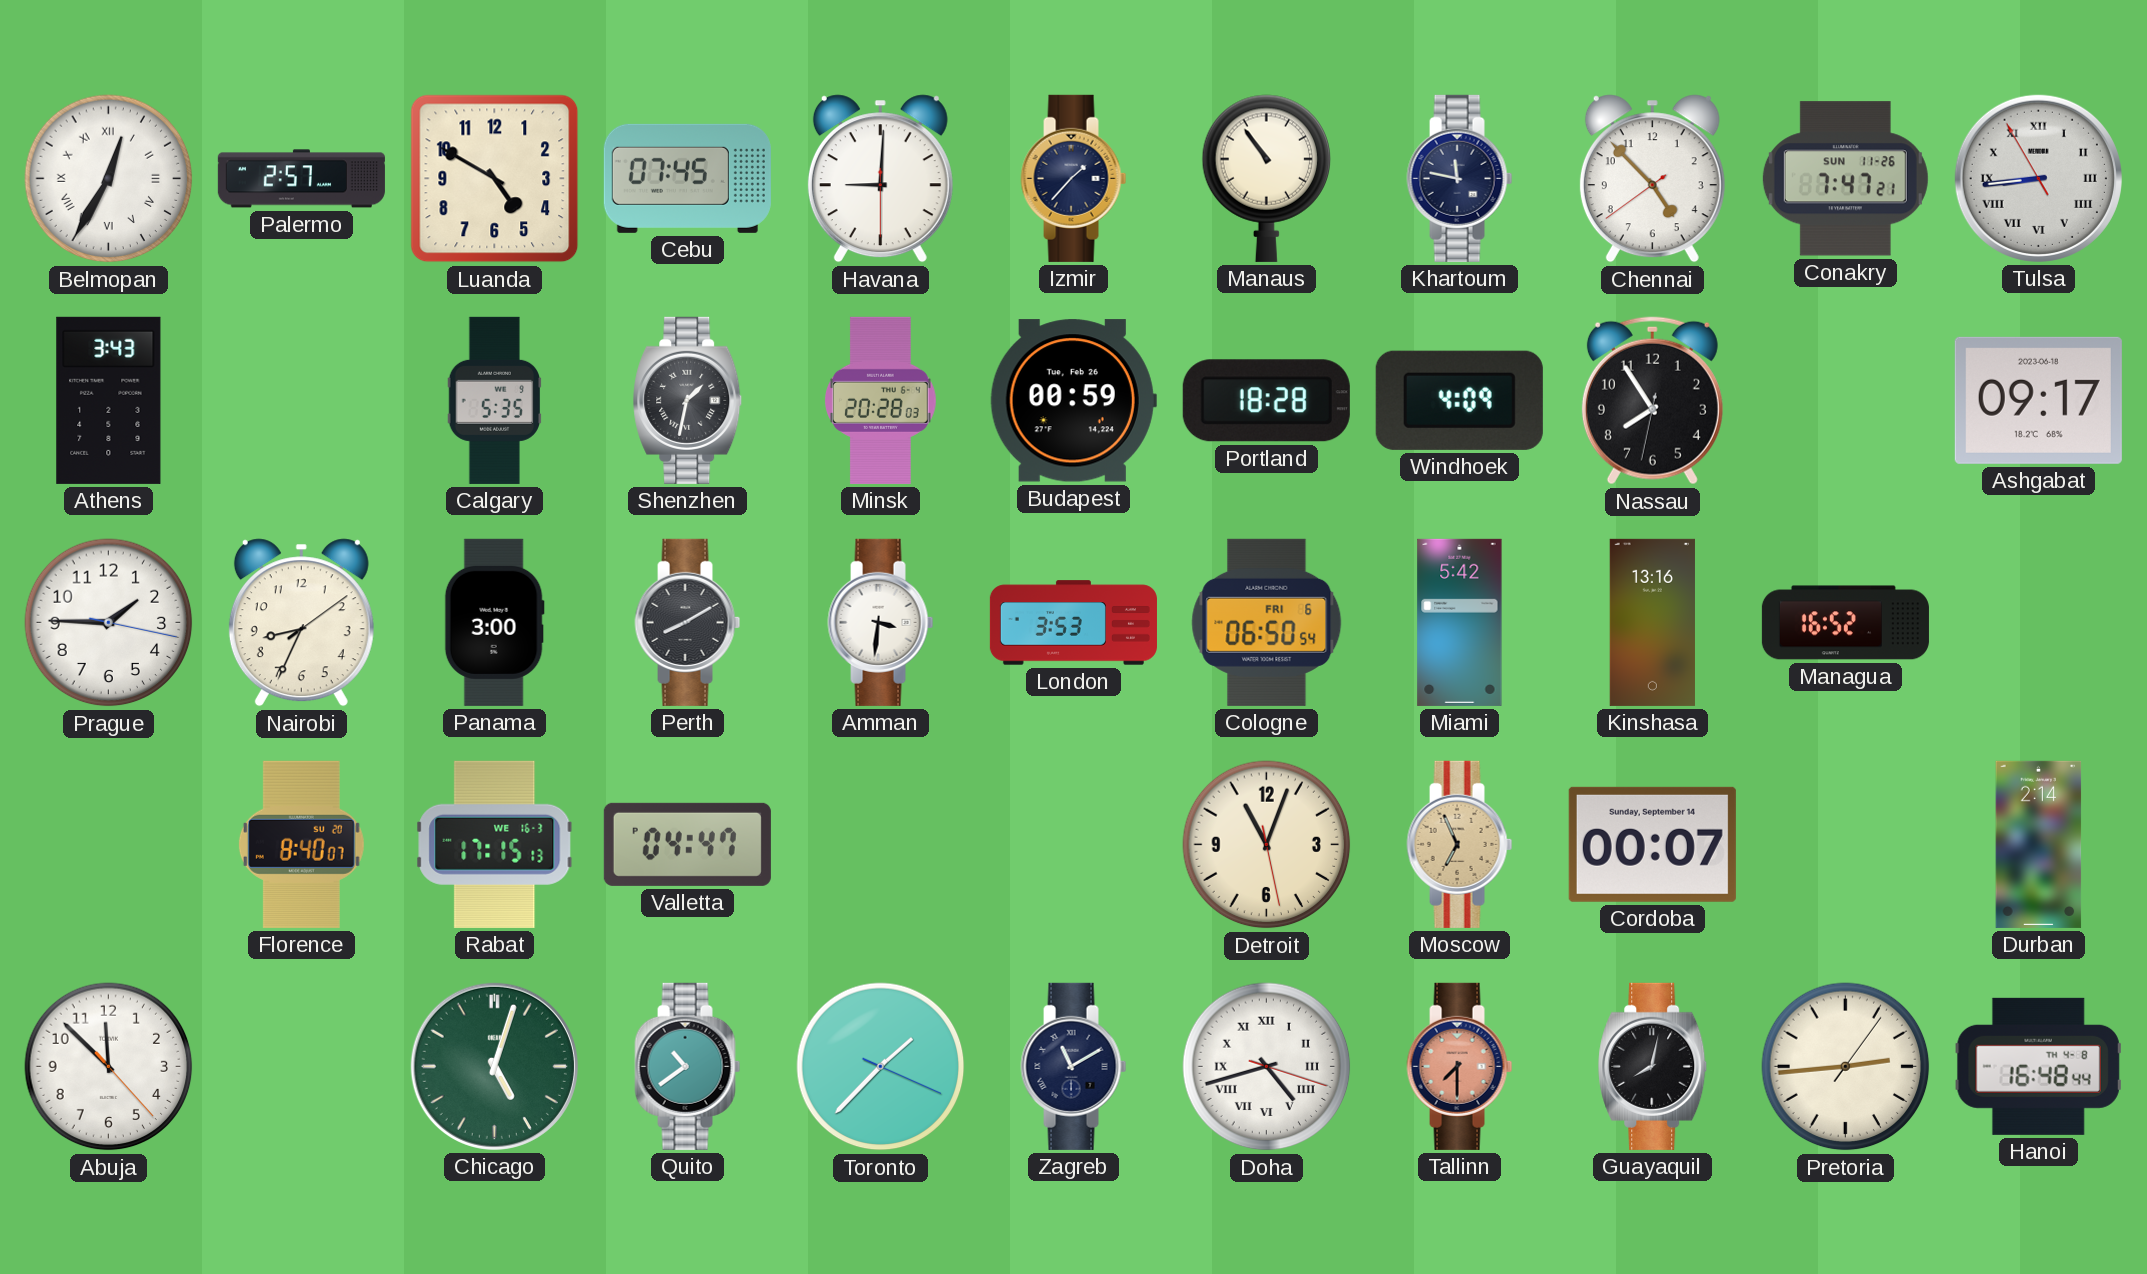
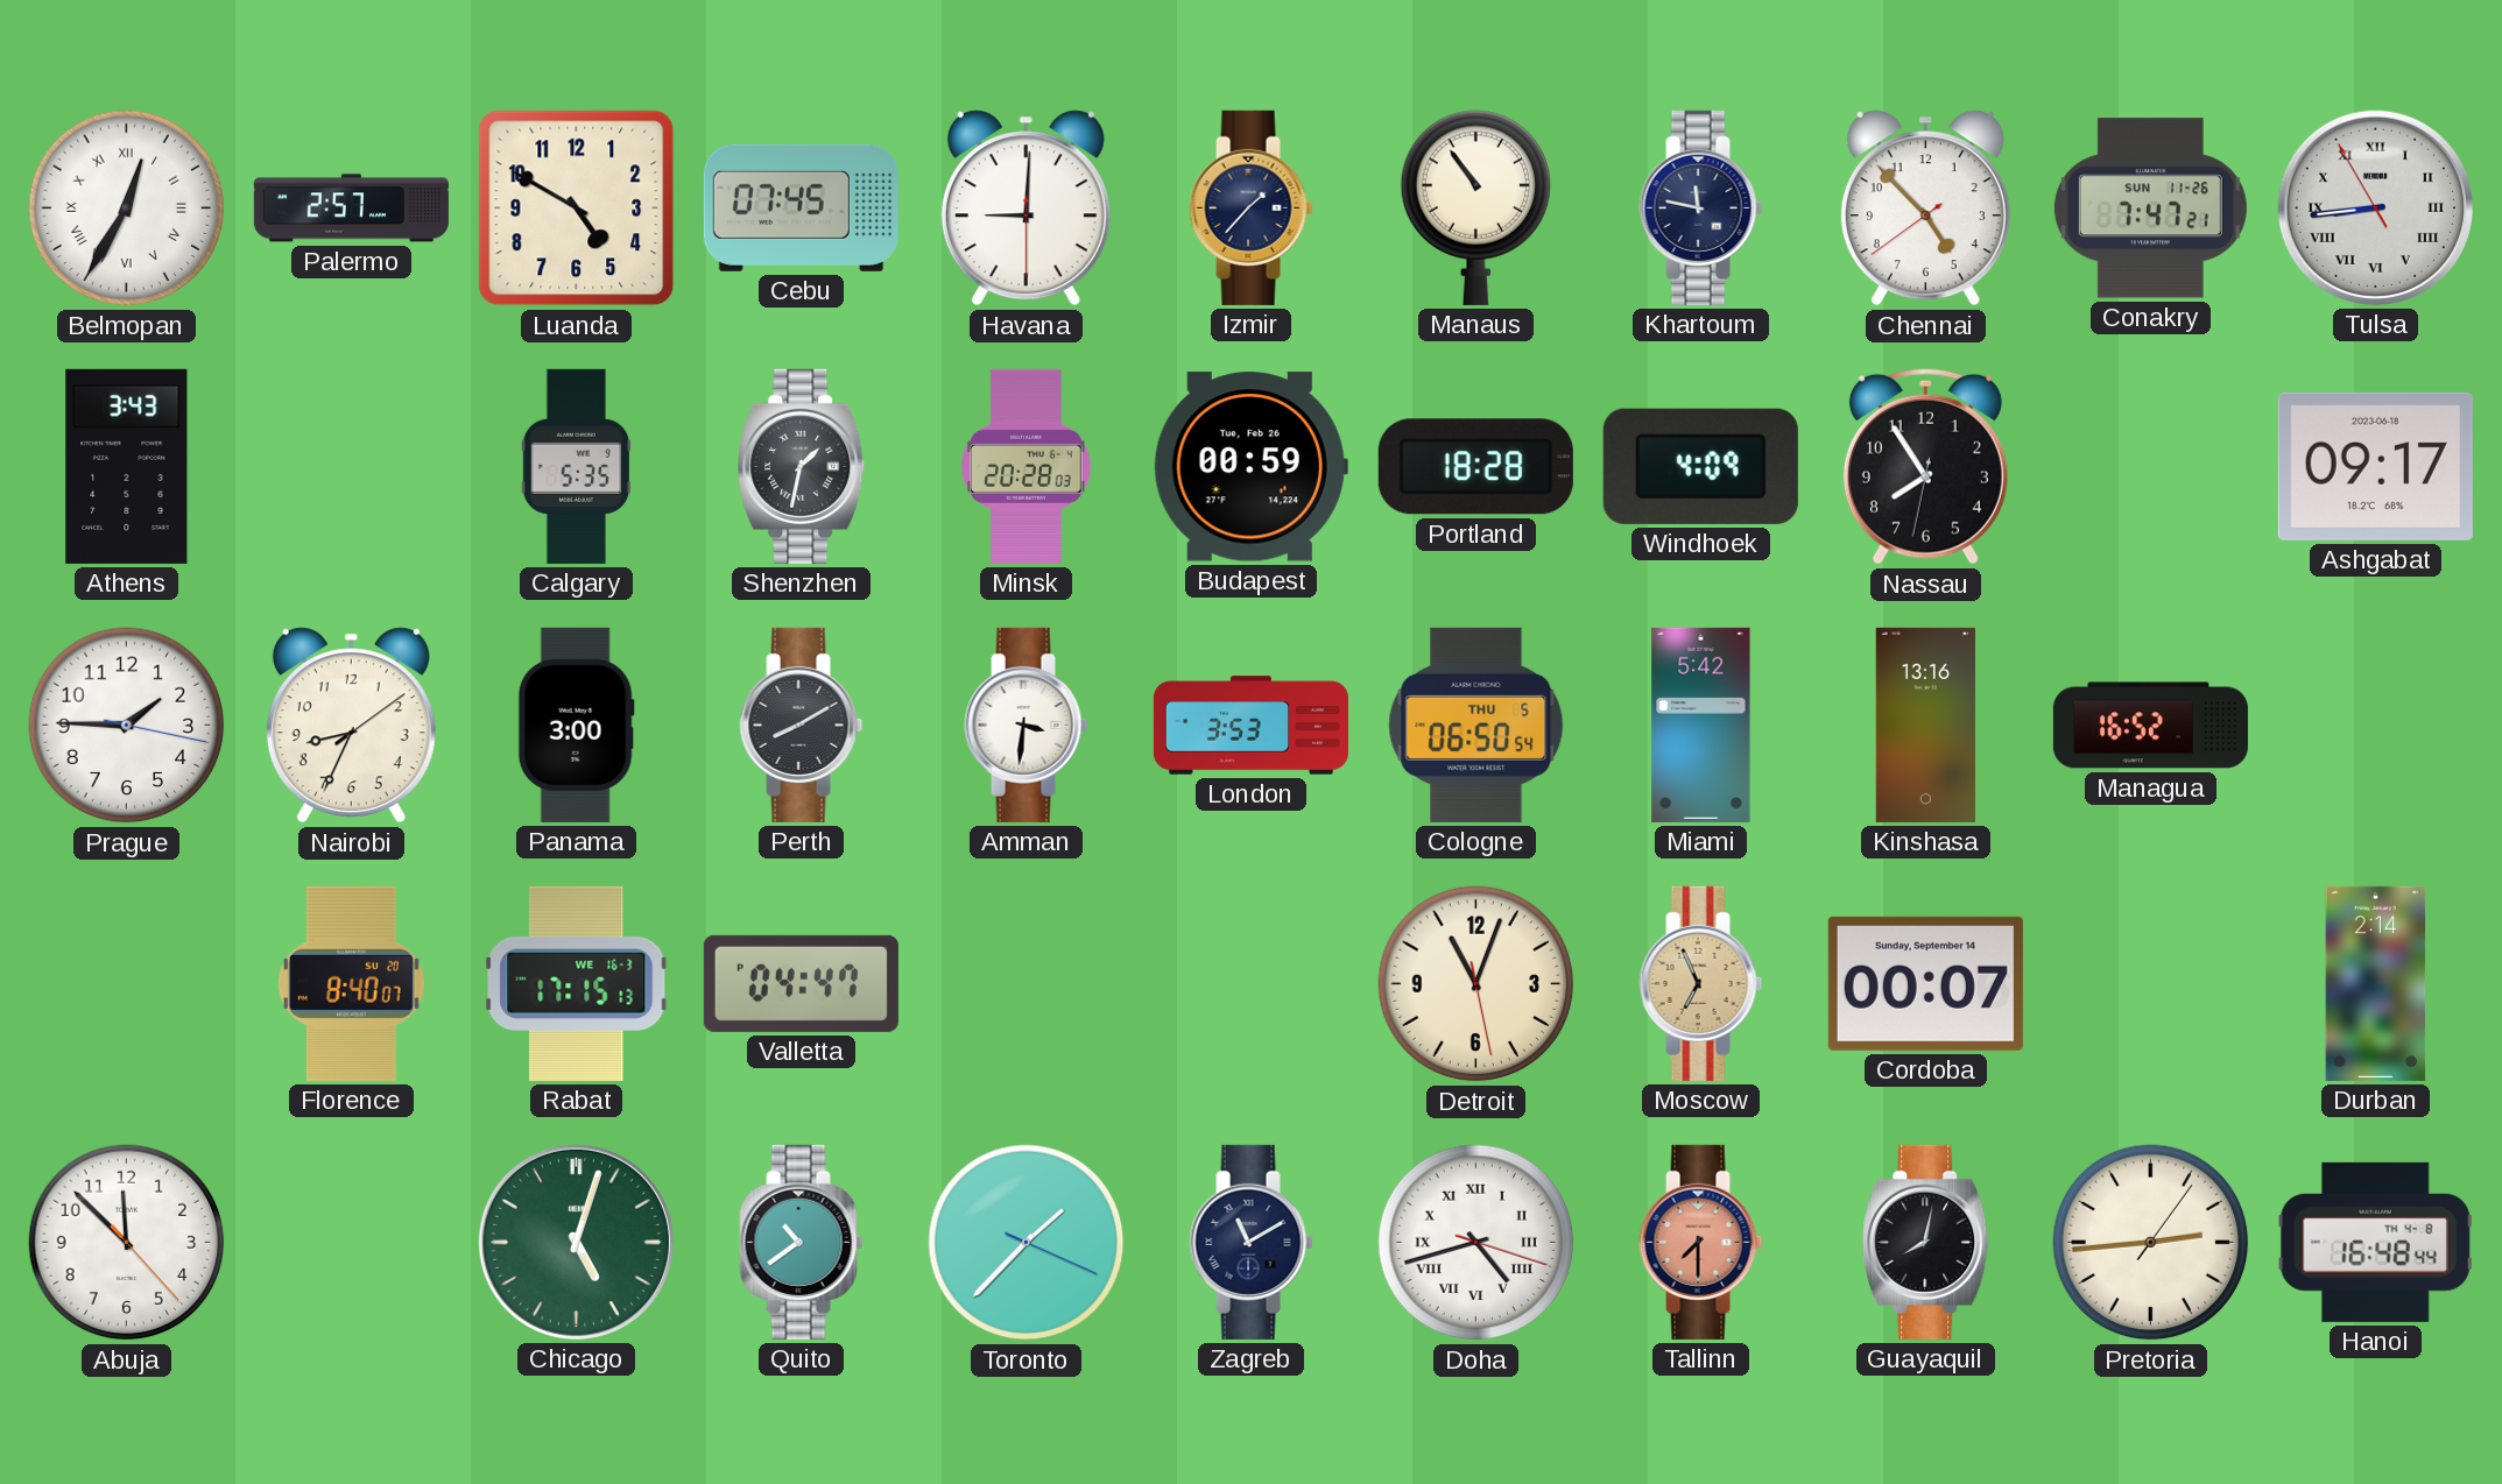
Cologne date: FRI 6 -> THU 5 (1476, 725)
